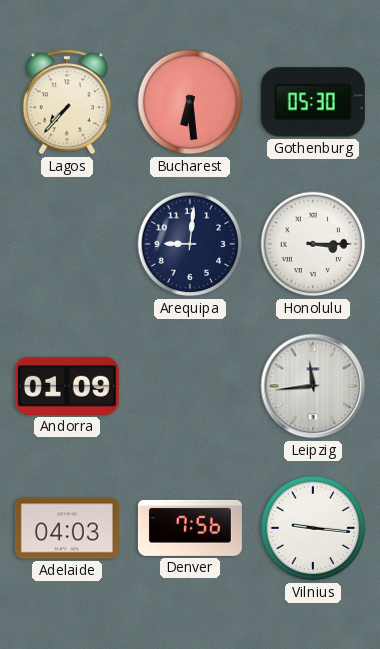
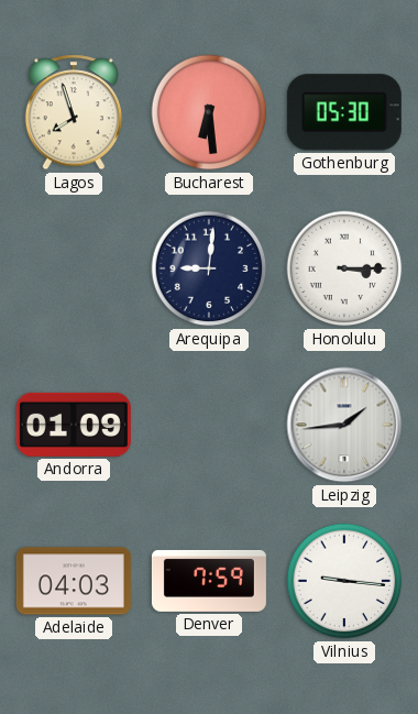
Lagos: 7:37 -> 7:57 (73, 112)
Leipzig: 11:44 -> 1:44 (344, 425)
Denver: 7:56 -> 7:59 (209, 581)
